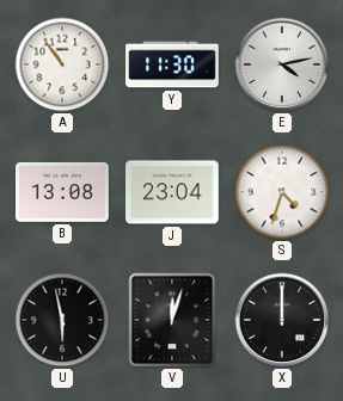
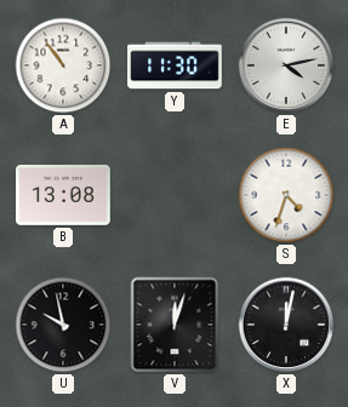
J: 23:04 -> none (173, 192)
U: 5:58 -> 9:58 (63, 325)
X: 12:00 -> 12:02 (286, 325)
